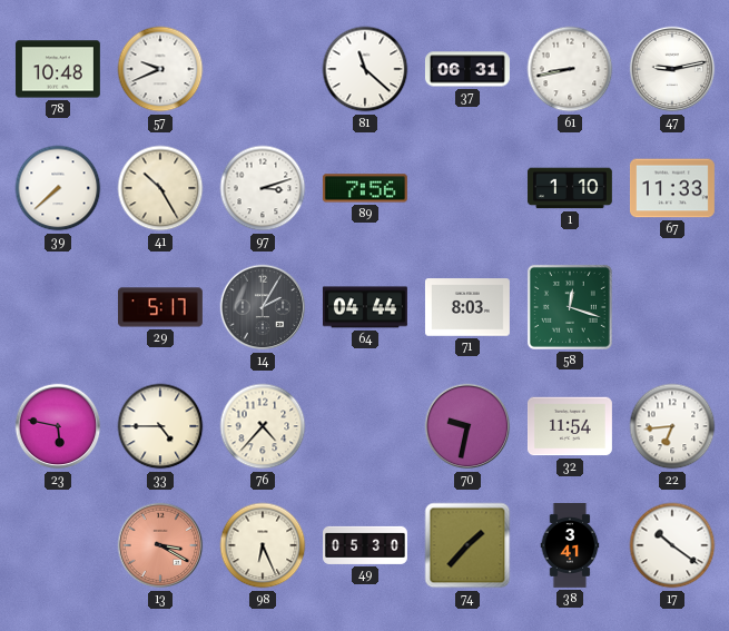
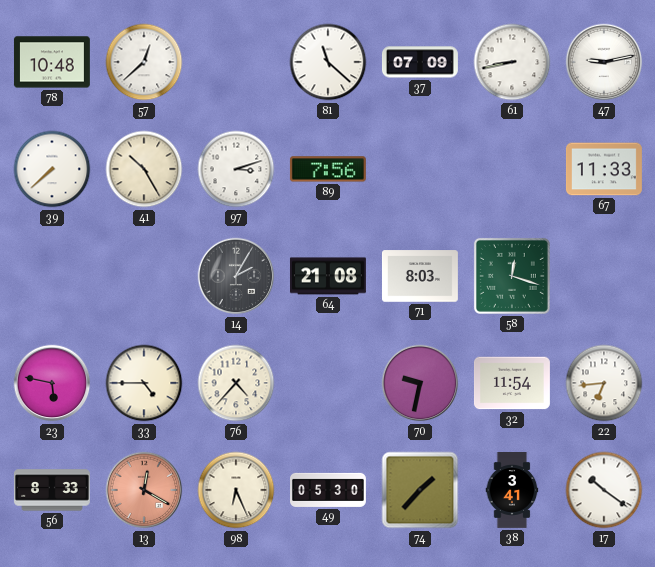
57: 9:41 -> 12:38 (144, 62)
37: 06:31 -> 07:09 (420, 62)
1: 1:10 -> none (570, 188)
29: 5:17 -> none (160, 307)
64: 04:44 -> 21:08 (328, 276)
56: none -> 8:33 (52, 490)
13: 3:20 -> 12:20 (144, 490)
